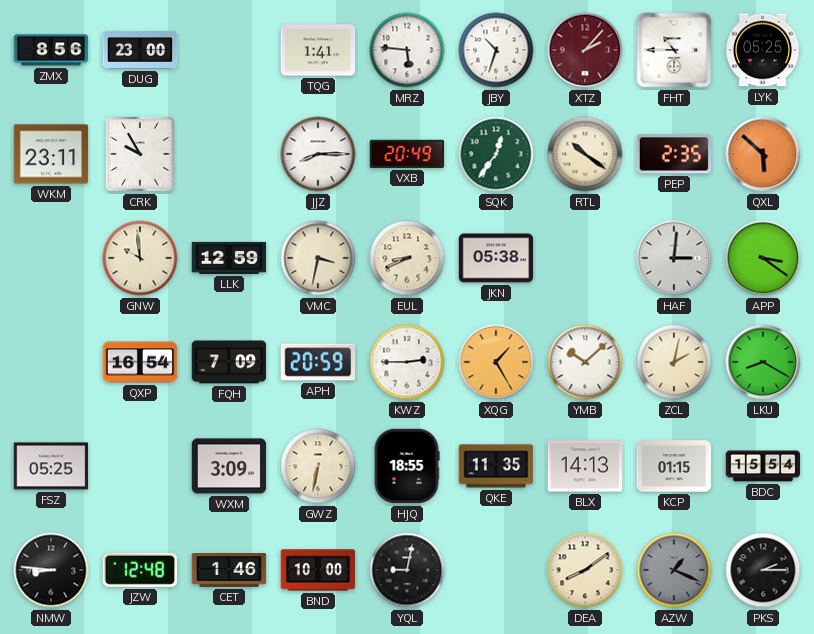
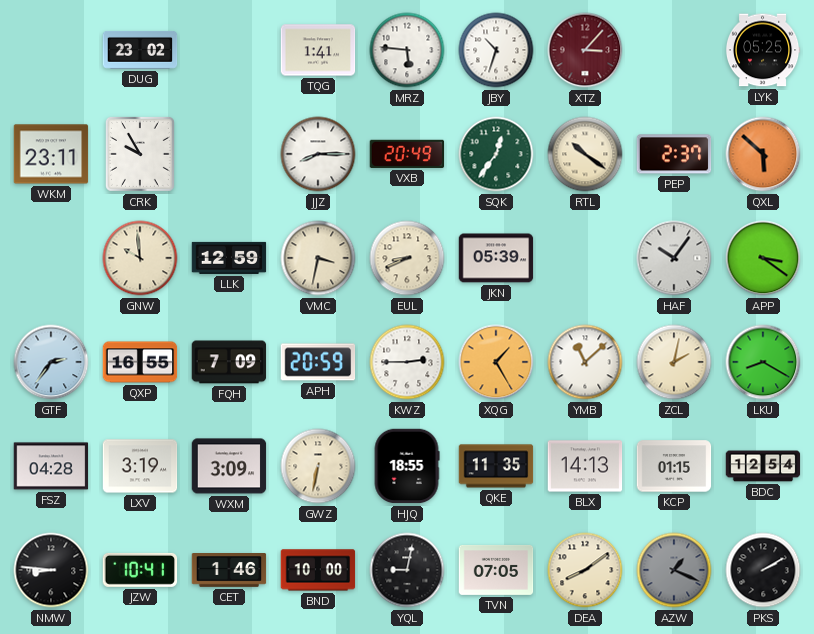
ZMX: 8:56 -> none (51, 50)
DUG: 23:00 -> 23:02 (140, 50)
XTZ: 2:07 -> 3:07 (585, 50)
FHT: 10:45 -> none (674, 50)
PEP: 2:35 -> 2:37 (674, 154)
JKN: 05:38 -> 05:39 (496, 258)
HAF: 3:01 -> 10:06 (674, 258)
GTF: none -> 2:36 (51, 362)
QXP: 16:54 -> 16:55 (140, 362)
YMB: 10:08 -> 11:08 (585, 362)
FSZ: 05:25 -> 04:28 (51, 466)
LXV: none -> 3:19 (140, 466)
BDC: 15:54 -> 12:54 (763, 466)
JZW: 12:48 -> 10:41 (140, 570)
TVN: none -> 07:05 (496, 570)
PKS: 2:15 -> 2:10 (763, 570)
